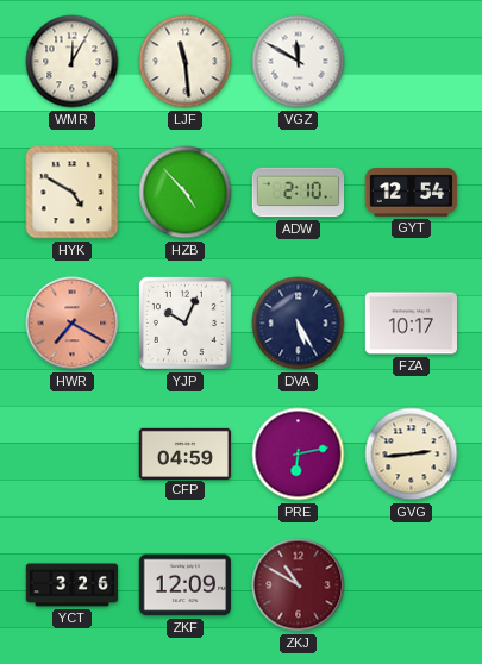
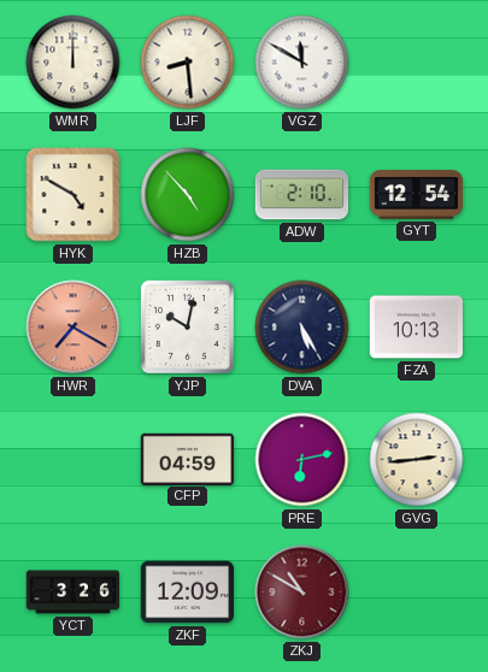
WMR: 12:05 -> 12:00 (74, 63)
LJF: 11:29 -> 8:29 (188, 63)
YJP: 10:04 -> 10:02 (187, 326)
FZA: 10:17 -> 10:13 (416, 328)
